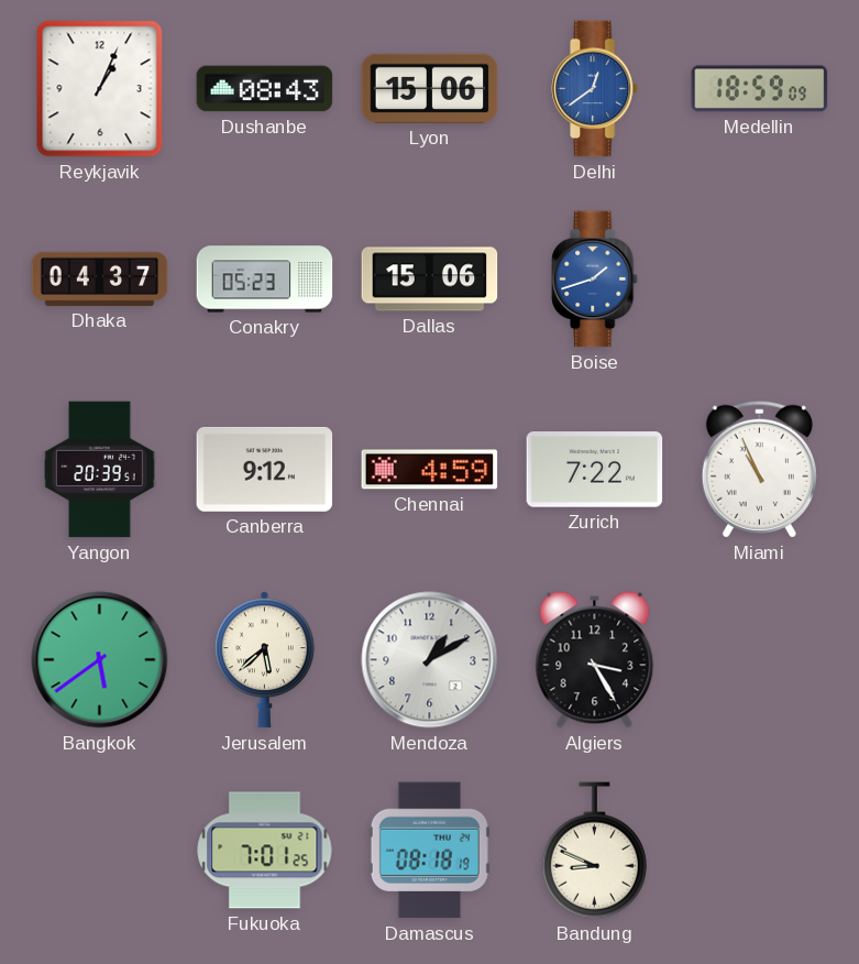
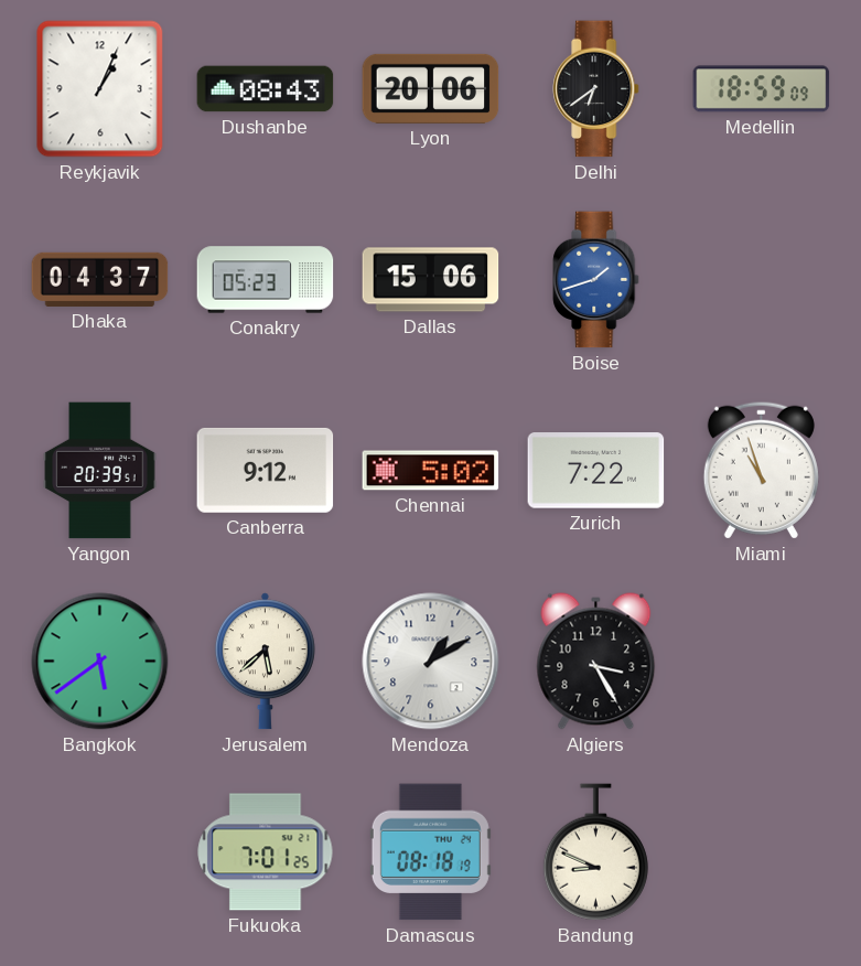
Lyon: 15:06 -> 20:06 (431, 88)
Delhi: 12:39 -> 6:39 (596, 89)
Delhi dial: blue -> black (596, 89)
Chennai: 4:59 -> 5:02 (431, 471)
Miami: 10:56 -> 10:57 (761, 470)
